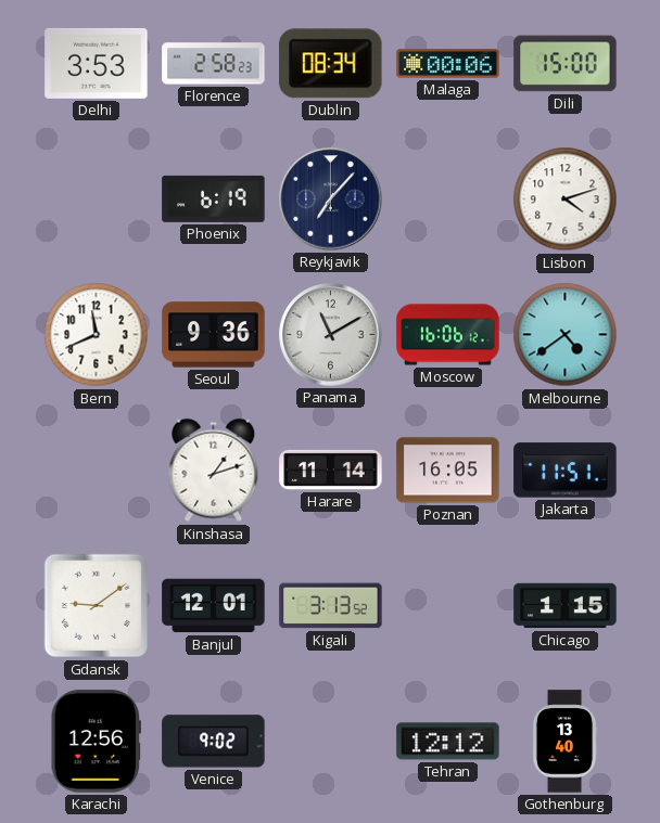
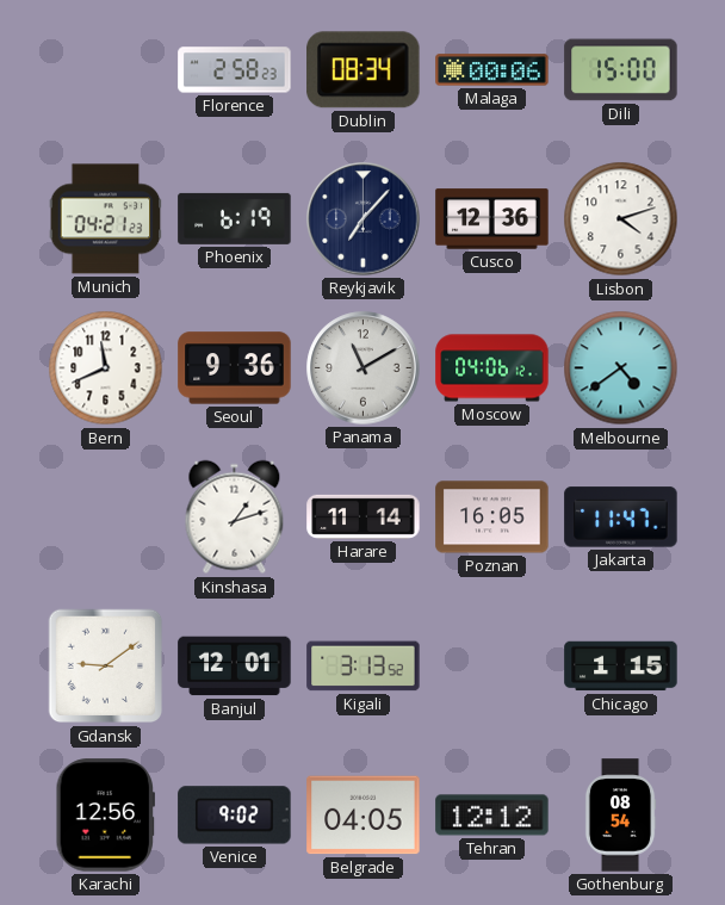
Delhi: 3:53 -> none (97, 63)
Munich: none -> 04:21 (106, 219)
Cusco: none -> 12:36 (492, 219)
Moscow: 16:06 -> 04:06 (492, 368)
Jakarta: 11:51 -> 11:47 (621, 517)
Belgrade: none -> 04:05 (364, 816)
Gothenburg: 13:40 -> 08:54 (620, 816)
